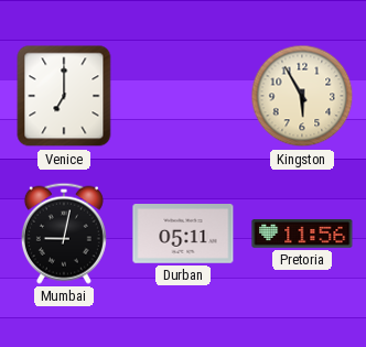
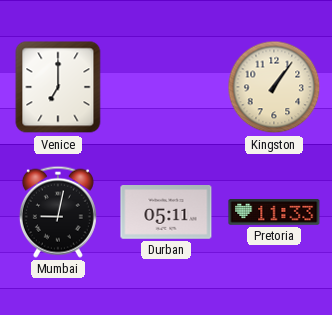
Kingston: 5:55 -> 1:06 (274, 87)
Pretoria: 11:56 -> 11:33 (274, 213)
